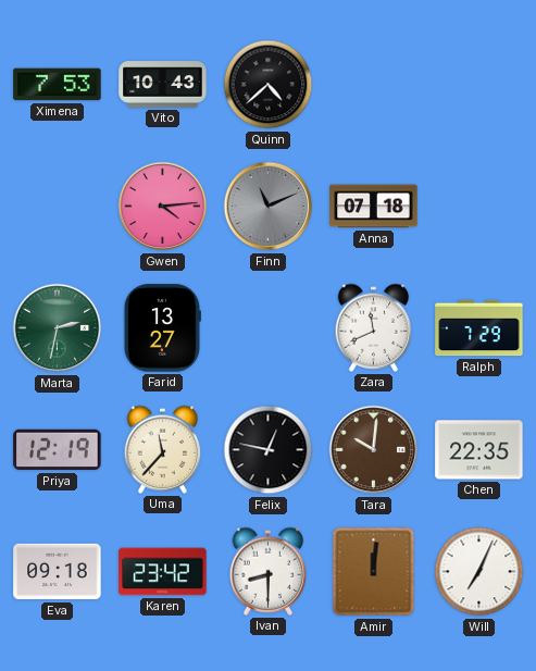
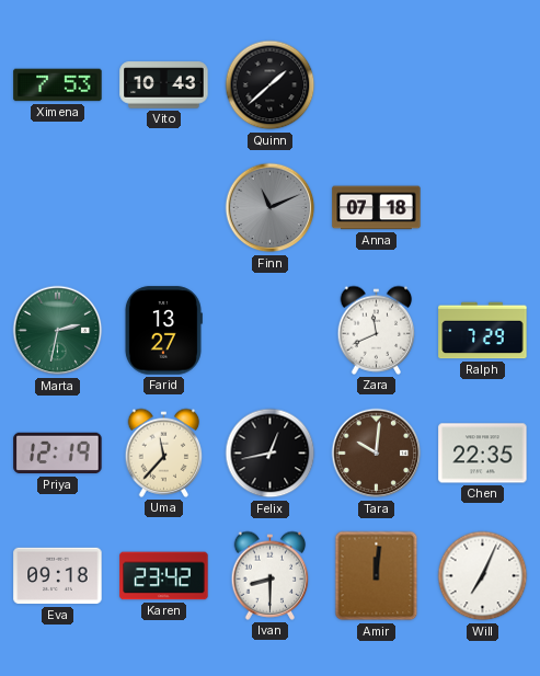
Quinn: 4:38 -> 1:38 (271, 85)
Gwen: 4:14 -> none (163, 207)
Felix: 12:47 -> 12:43 (271, 454)
